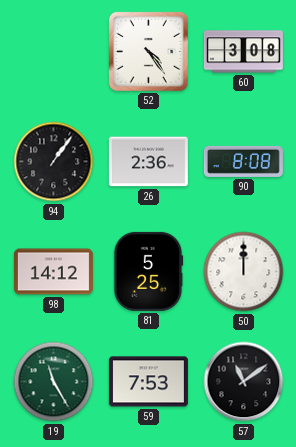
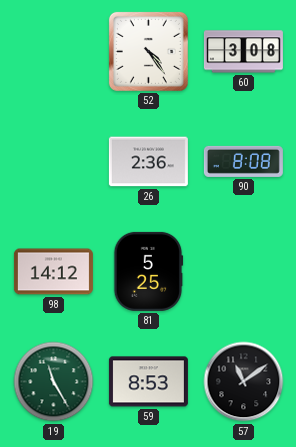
94: 1:06 -> none (54, 162)
50: 12:00 -> none (244, 272)
59: 7:53 -> 8:53 (148, 382)
